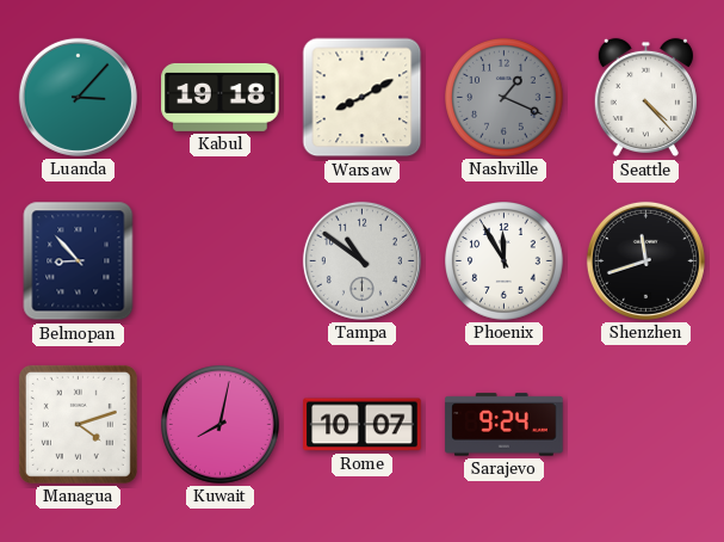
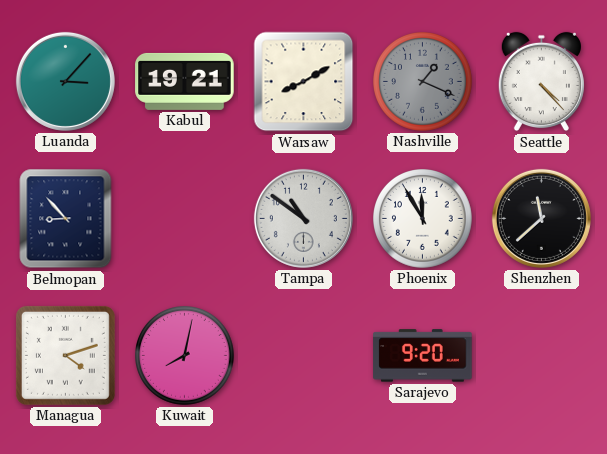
Kabul: 19:18 -> 19:21 (185, 81)
Shenzhen: 11:42 -> 11:38 (541, 218)
Rome: 10:07 -> none (363, 425)
Sarajevo: 9:24 -> 9:20 (423, 356)
